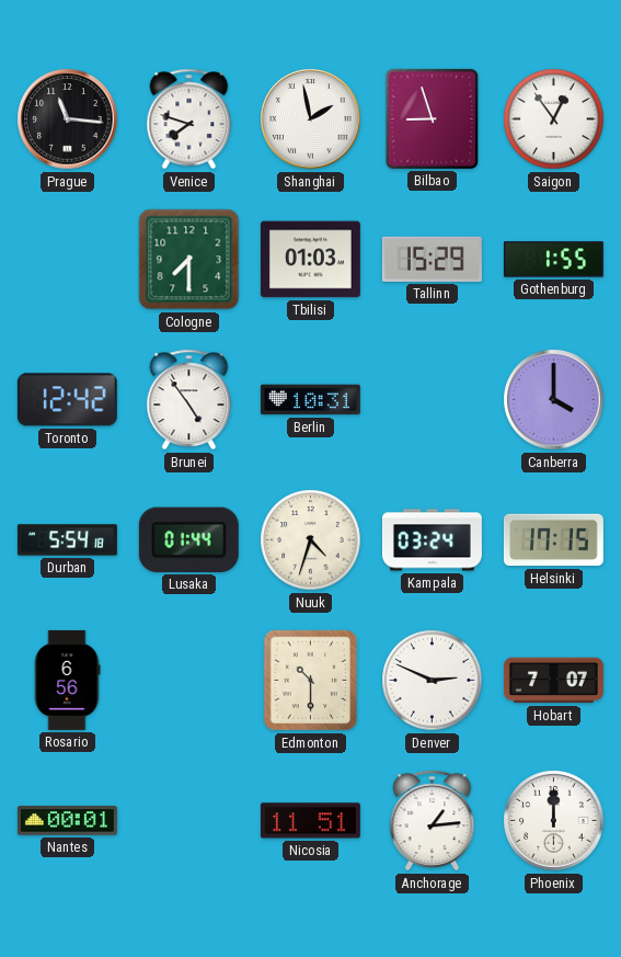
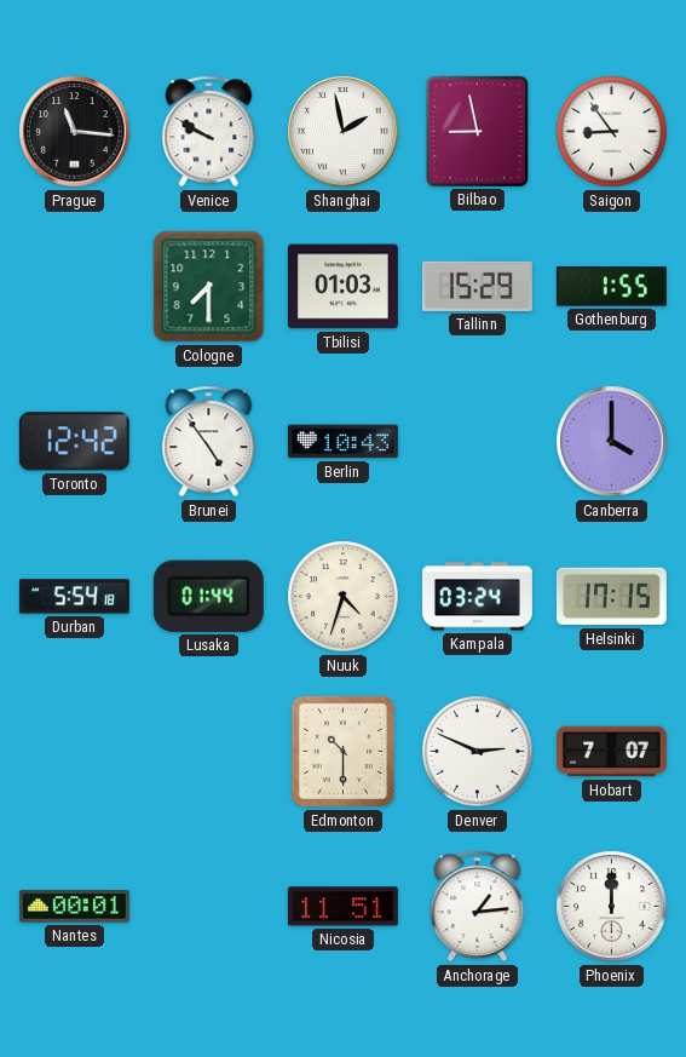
Venice: 7:48 -> 9:50 (209, 132)
Bilbao: 8:57 -> 8:58 (477, 131)
Saigon: 12:54 -> 8:54 (612, 132)
Berlin: 10:31 -> 10:43 (342, 442)
Rosario: 6:56 -> none (67, 680)
